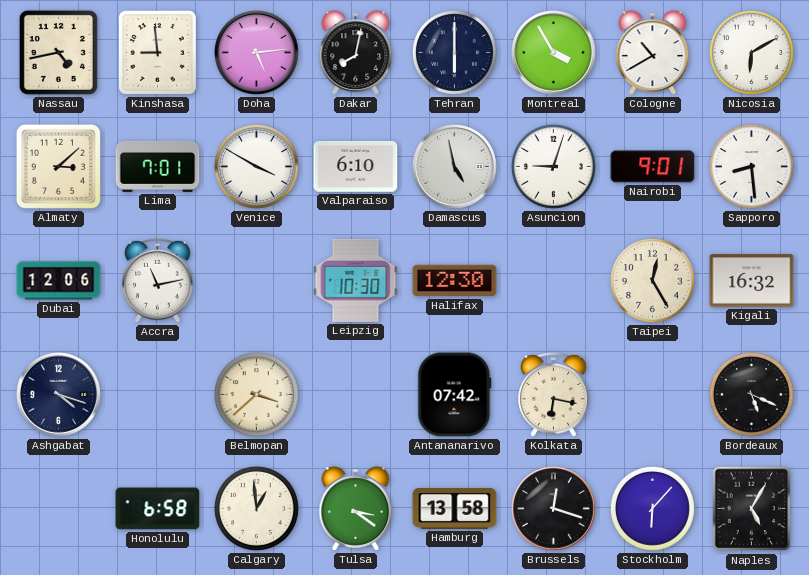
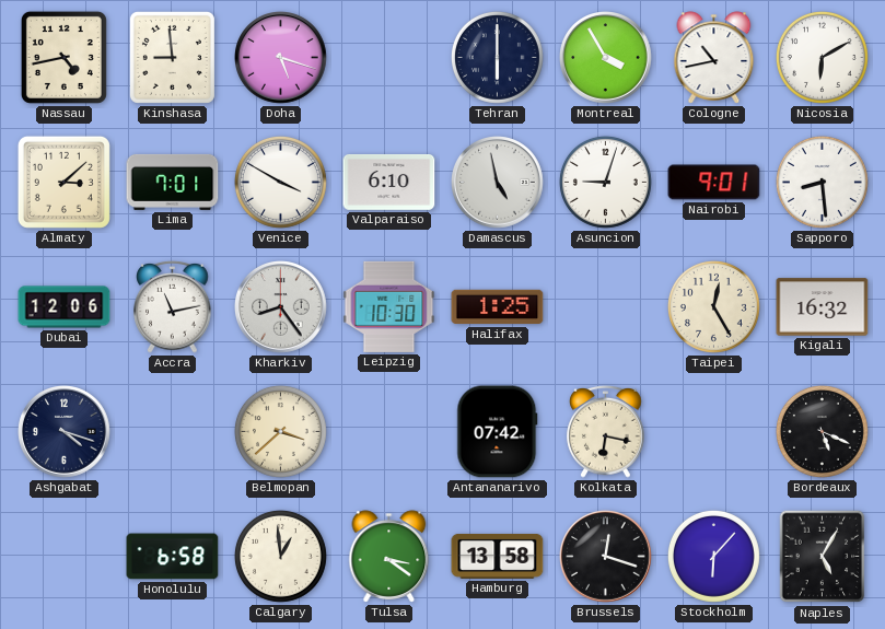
Doha: 5:14 -> 5:18 (281, 58)
Dakar: 8:02 -> none (356, 53)
Cologne: 10:40 -> 10:43 (714, 58)
Kharkiv: none -> 8:24 (281, 307)
Halifax: 12:30 -> 1:25 (498, 307)
